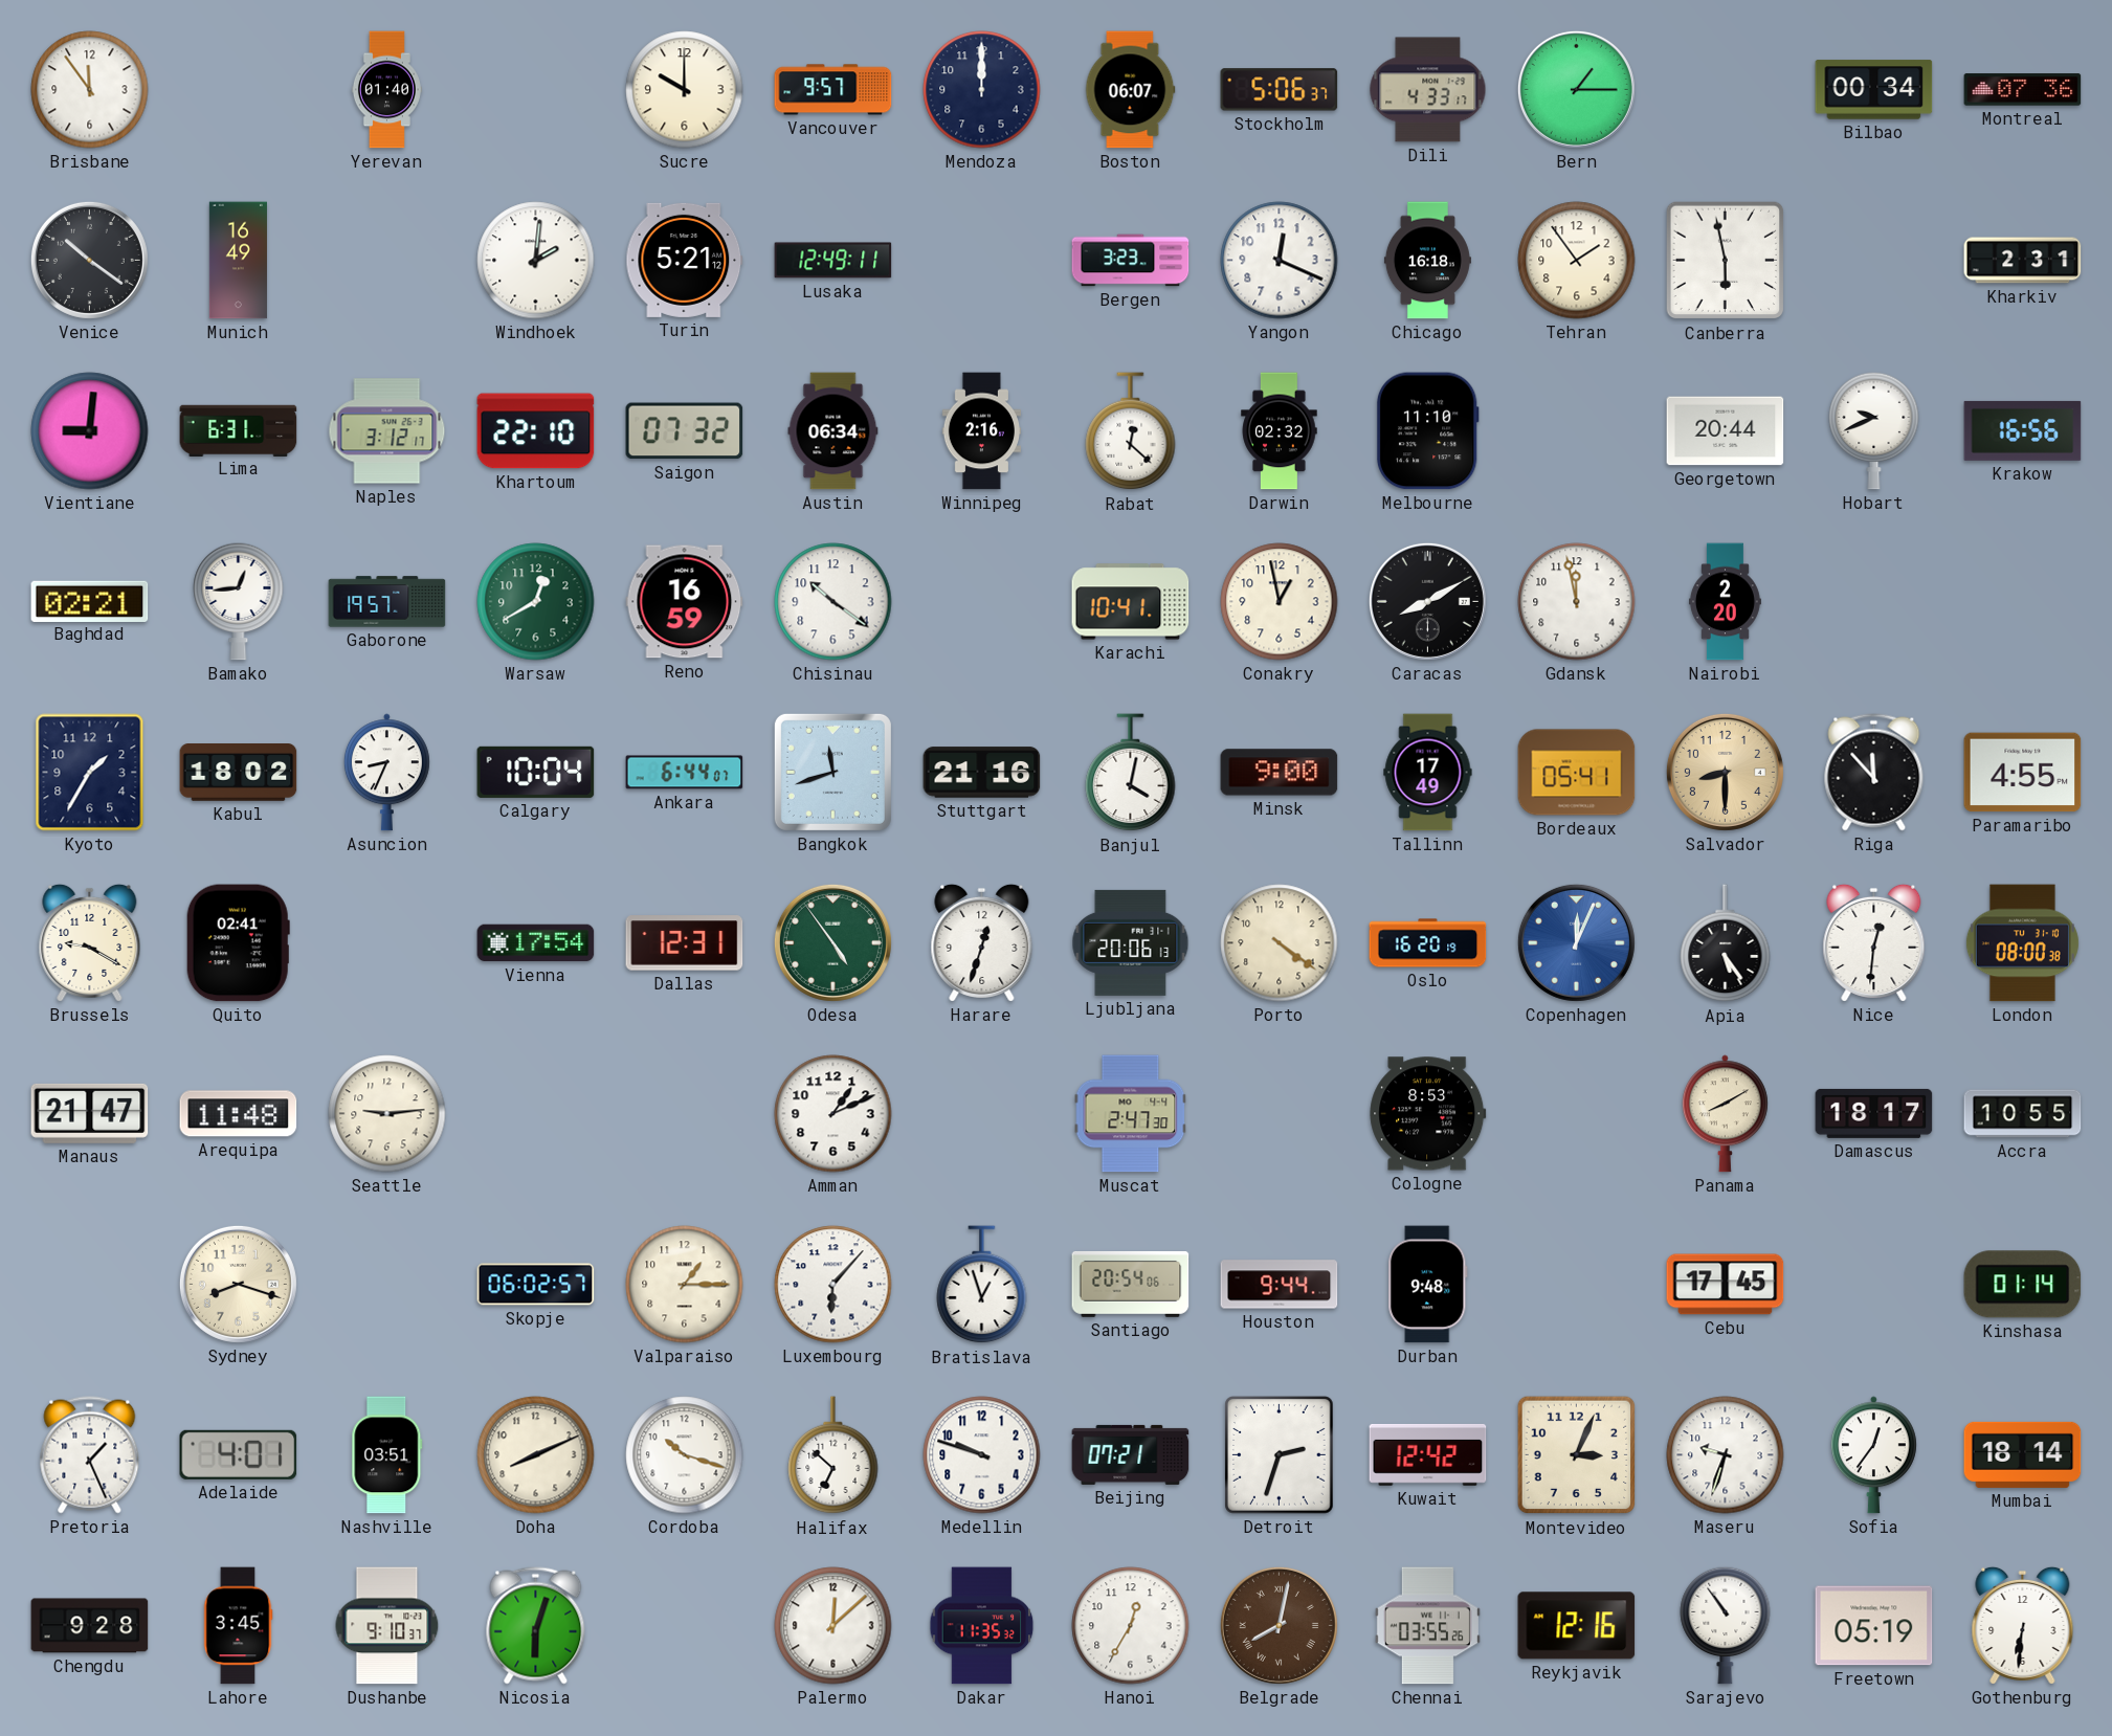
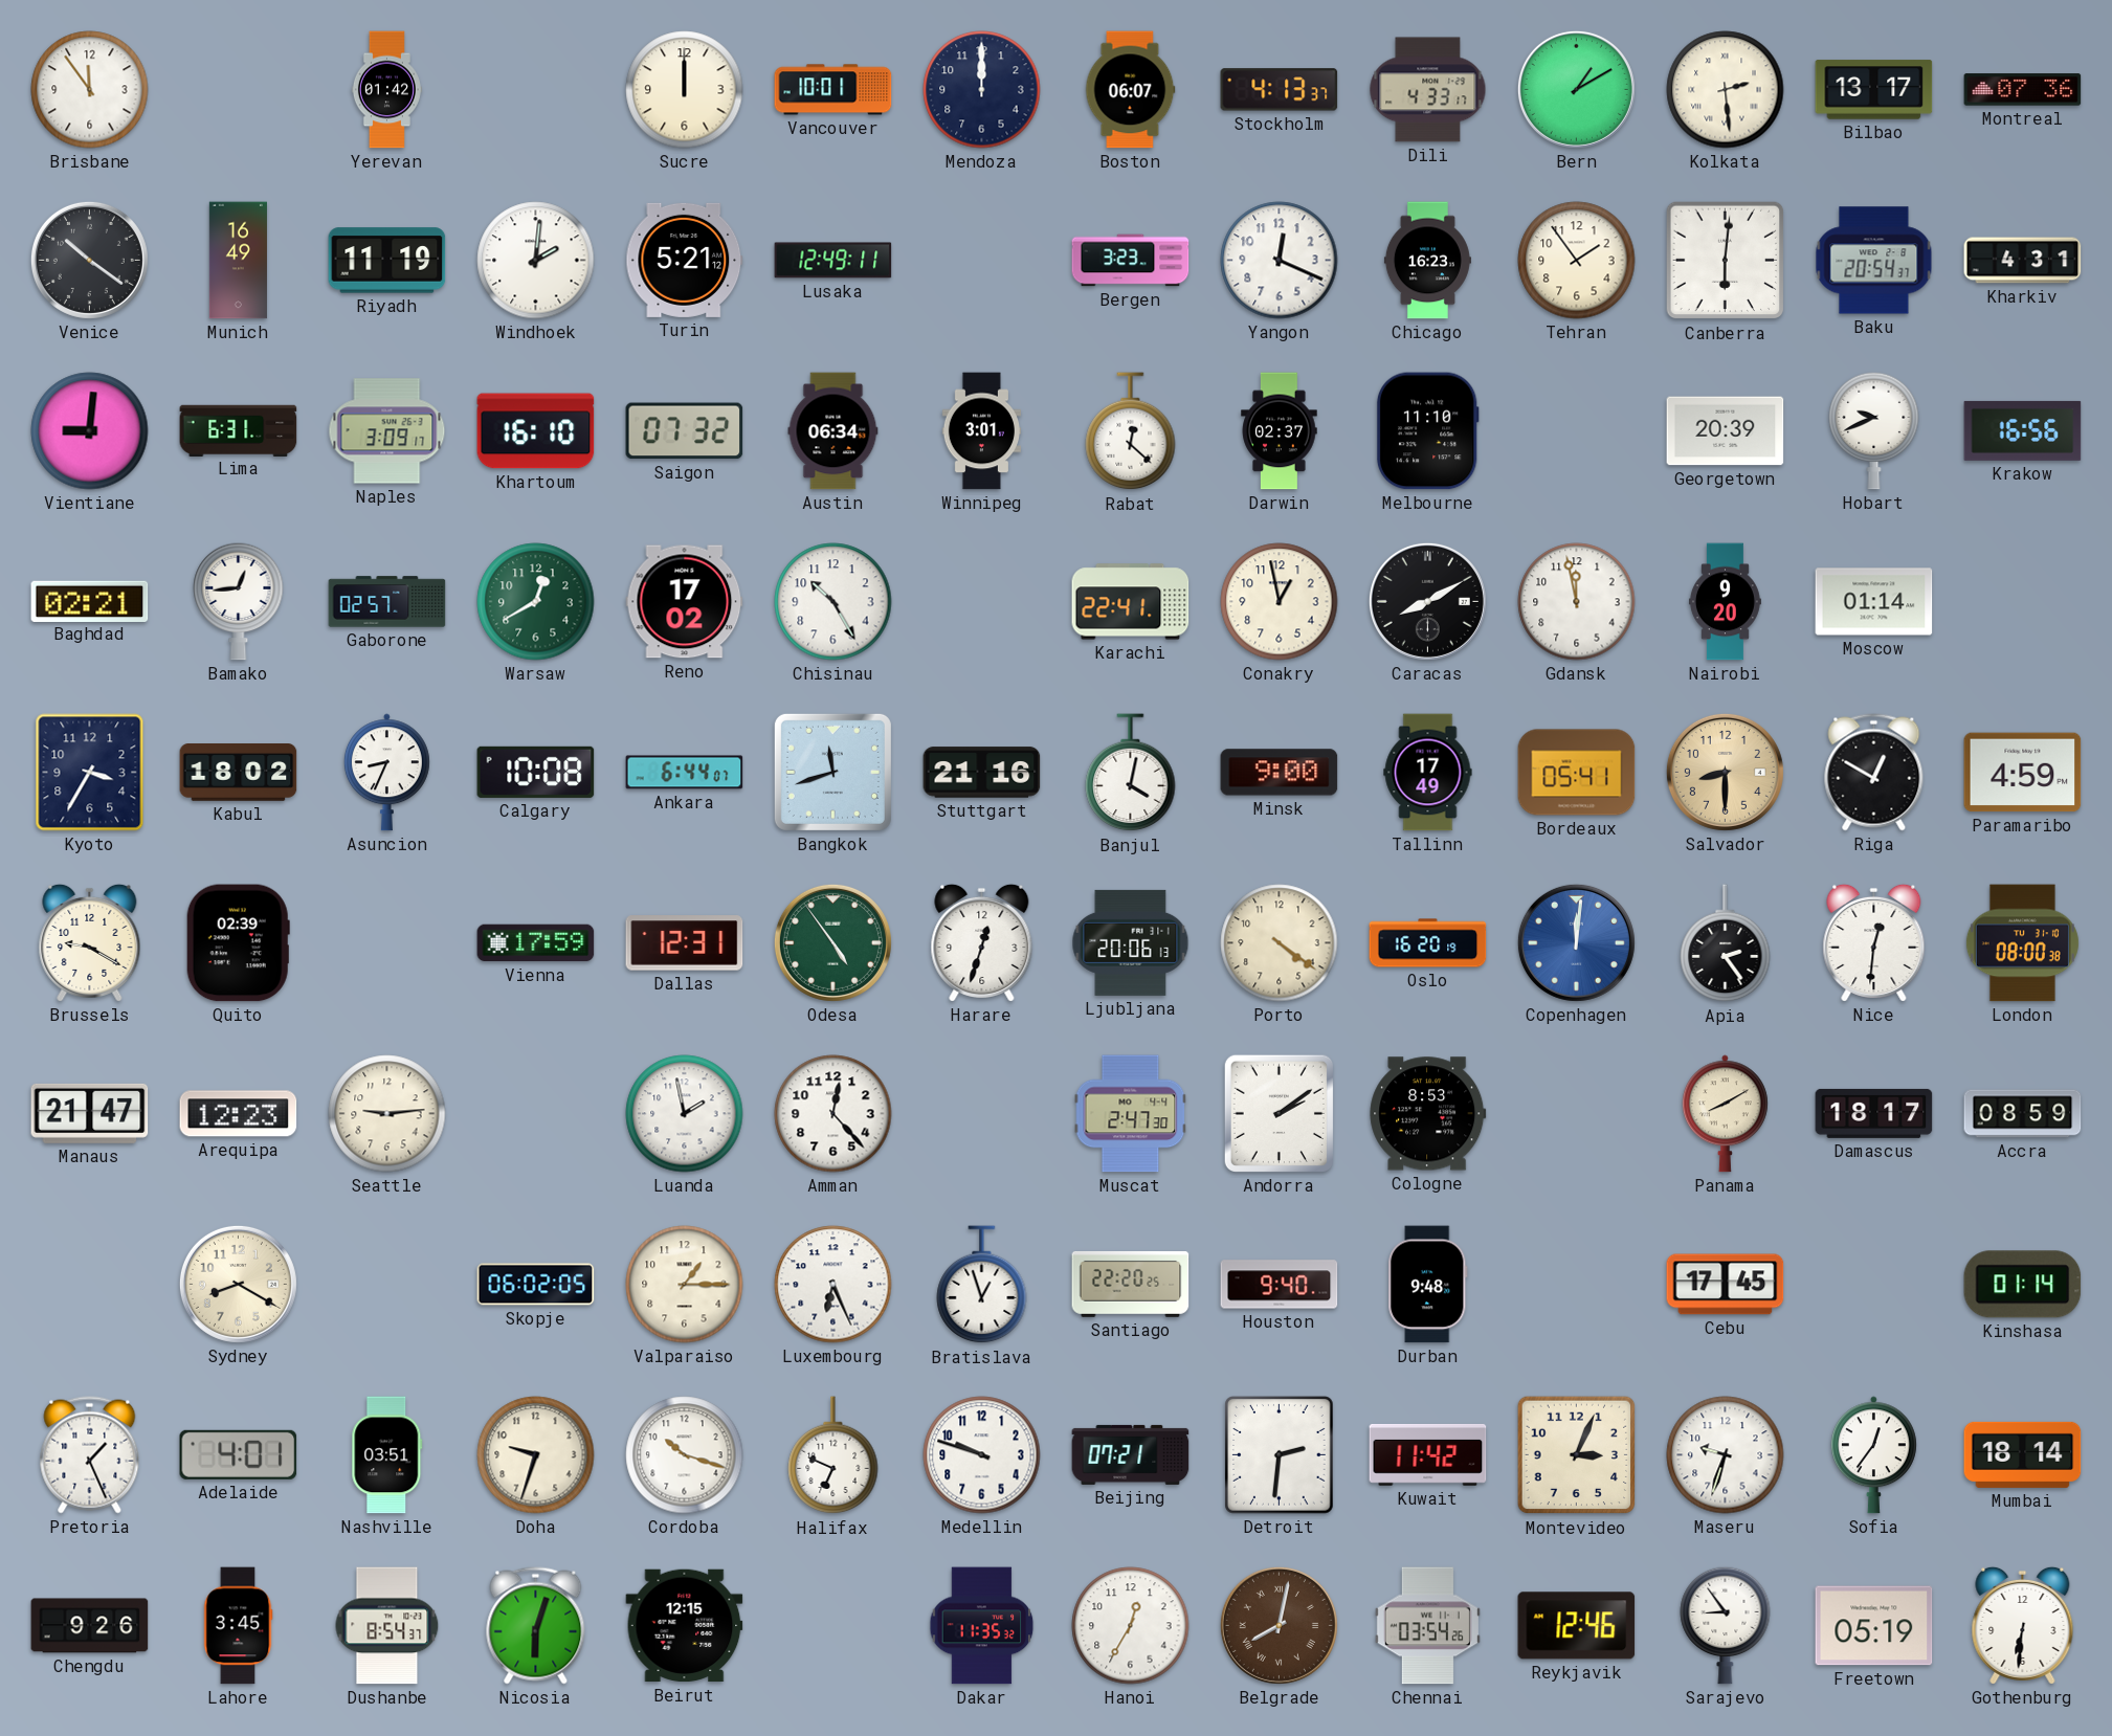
Yerevan: 01:40 -> 01:42 (386, 90)
Sucre: 10:00 -> 12:00 (685, 90)
Vancouver: 9:57 -> 10:01 (833, 90)
Stockholm: 5:06 -> 4:13 (1280, 90)
Bern: 1:15 -> 1:10 (1576, 89)
Kolkata: none -> 2:29 (1726, 90)
Bilbao: 00:34 -> 13:17 (1874, 90)
Riyadh: none -> 11:19 (387, 261)
Chicago: 16:18 -> 16:23 (1427, 261)
Canberra: 5:58 -> 6:01 (1726, 261)
Baku: none -> 20:54 (1874, 261)
Kharkiv: 2:31 -> 4:31 (2023, 261)
Naples: 3:12 -> 3:09 (387, 431)
Khartoum: 22:10 -> 16:10 (536, 431)
Winnipeg: 2:16 -> 3:01 (981, 431)
Darwin: 02:32 -> 02:37 (1280, 431)
Georgetown: 20:44 -> 20:39 (1726, 431)
Gaborone: 19:57 -> 02:57 (387, 602)
Reno: 16:59 -> 17:02 (685, 602)
Chisinau: 10:21 -> 10:25 (833, 602)
Karachi: 10:41 -> 22:41 (1131, 602)
Nairobi: 2:20 -> 9:20 (1725, 602)
Moscow: none -> 01:14 (1874, 602)
Kyoto: 1:35 -> 3:35 (90, 773)
Calgary: 10:04 -> 10:08 (536, 772)
Riga: 11:53 -> 12:50 (1874, 773)
Paramaribo: 4:55 -> 4:59 (2023, 773)
Quito: 02:41 -> 02:39 (238, 943)
Vienna: 17:54 -> 17:59 (536, 943)
Copenhagen: 12:04 -> 12:01 (1576, 942)
Apia: 5:24 -> 2:24 (1726, 943)
Arequipa: 11:48 -> 12:23 (239, 1114)
Luanda: none -> 1:58 (685, 1114)
Amman: 1:11 -> 12:23 (833, 1114)
Andorra: none -> 2:09 (1279, 1113)
Accra: 10:55 -> 08:59 (2023, 1114)
Sydney: 8:18 -> 8:20 (238, 1284)
Skopje: 06:02:57 -> 06:02:05 (536, 1285)
Luxembourg: 6:07 -> 6:26 (833, 1285)
Santiago: 20:54 -> 22:20 (1131, 1284)
Houston: 9:44 -> 9:40 (1280, 1285)
Doha: 8:11 -> 9:33 (536, 1455)
Halifax: 6:52 -> 6:49 (833, 1455)
Detroit: 2:33 -> 2:31 (1280, 1455)
Kuwait: 12:42 -> 11:42 (1428, 1454)
Chengdu: 9:28 -> 9:26 (90, 1626)
Dushanbe: 9:10 -> 8:54 (387, 1626)
Beirut: none -> 12:15 (685, 1626)
Palermo: 12:08 -> none (833, 1626)
Chennai: 03:55 -> 03:54 (1427, 1626)
Reykjavik: 12:16 -> 12:46 (1577, 1626)
Sarajevo: 10:54 -> 8:54 (1726, 1625)
